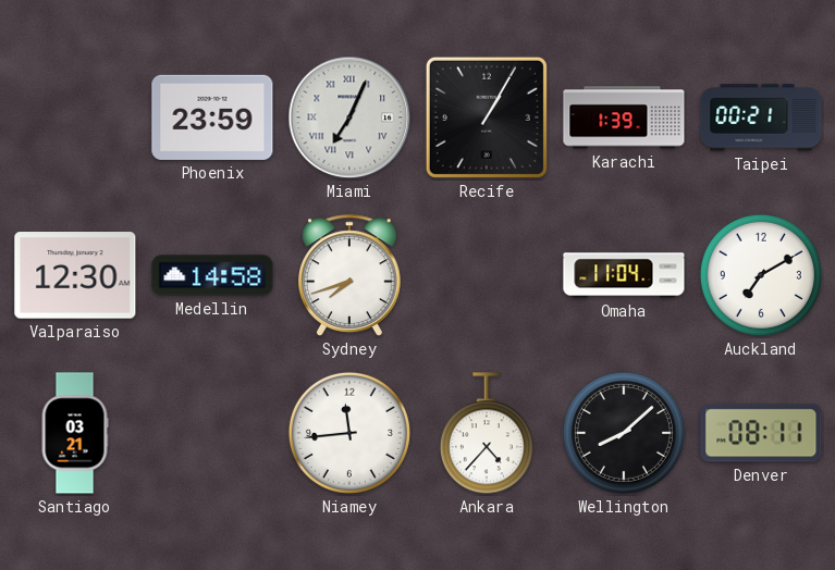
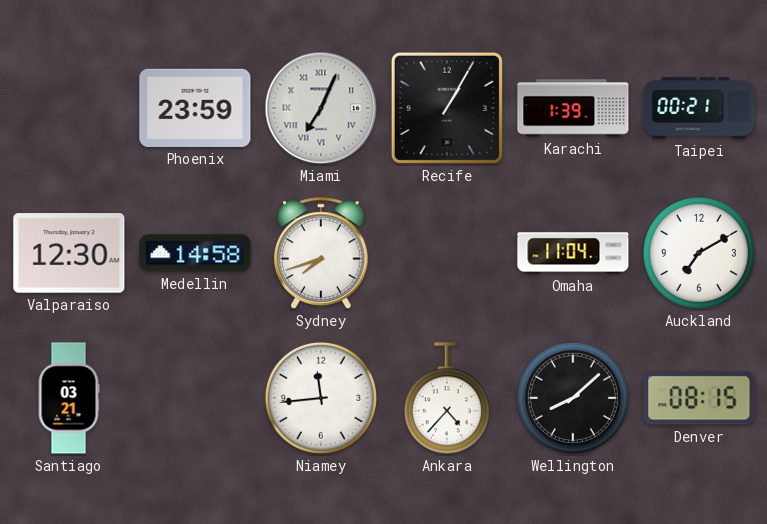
Denver: 08:11 -> 08:15 (699, 398)
